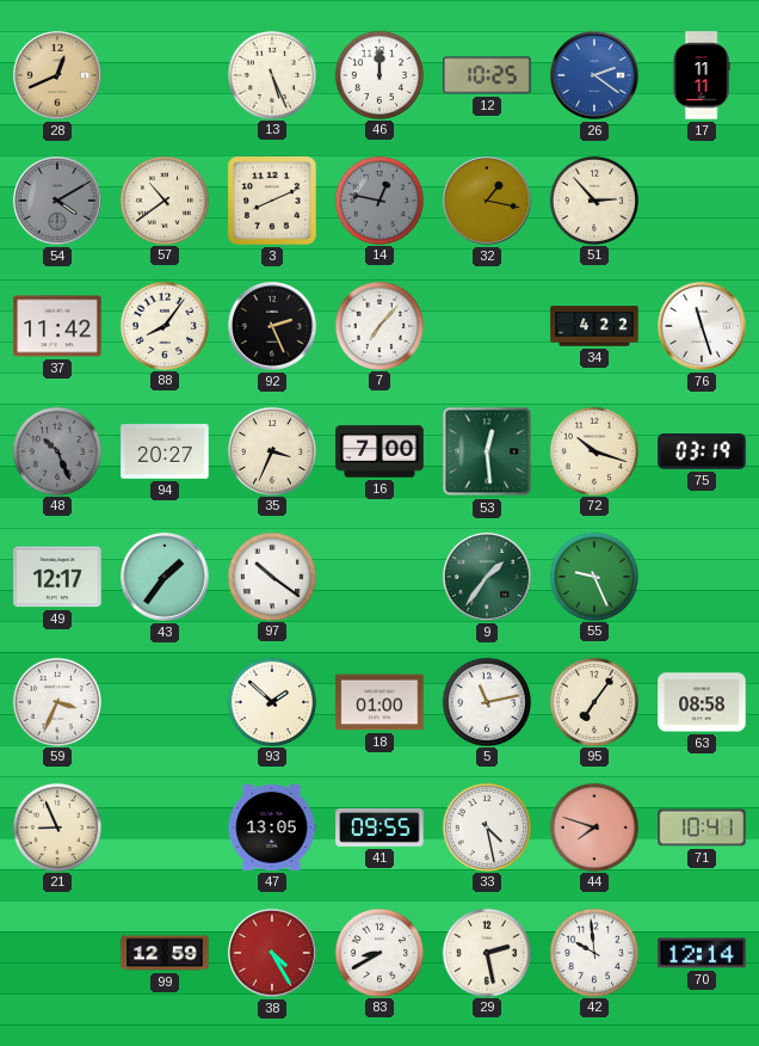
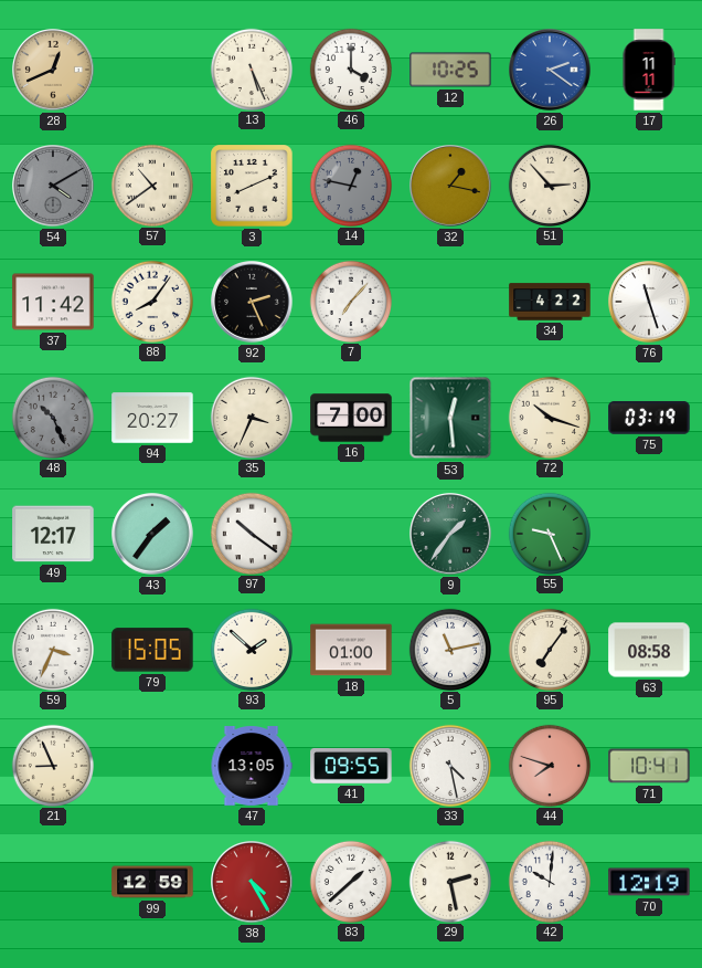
46: 12:00 -> 4:00 (350, 69)
79: none -> 15:05 (152, 650)
83: 8:40 -> 1:38 (350, 881)
42: 9:59 -> 10:01 (549, 881)
70: 12:14 -> 12:19 (649, 882)
